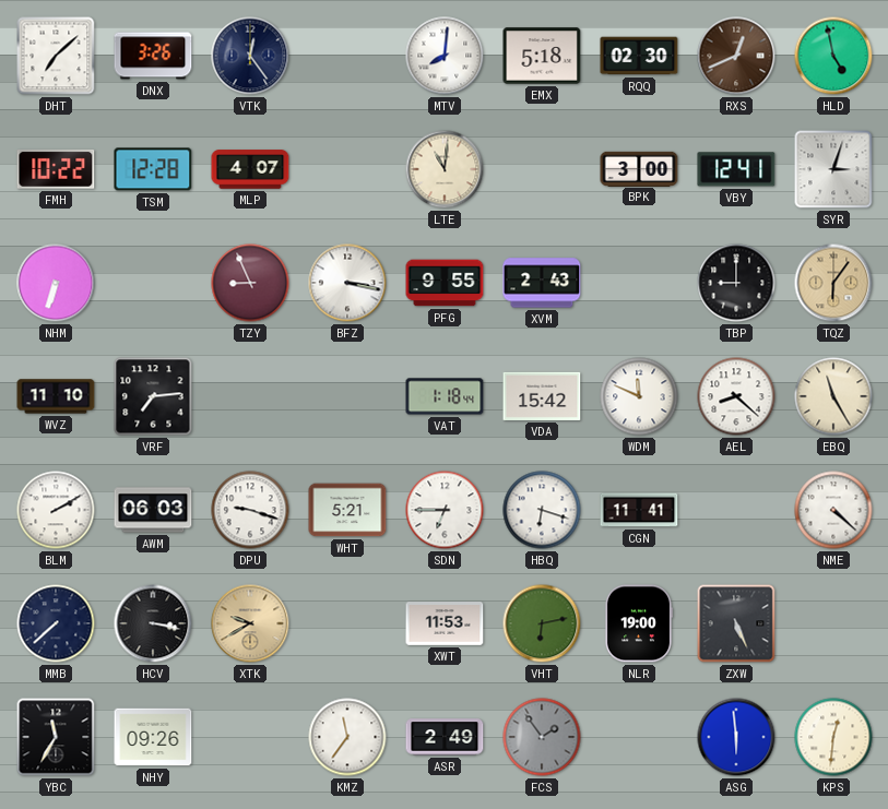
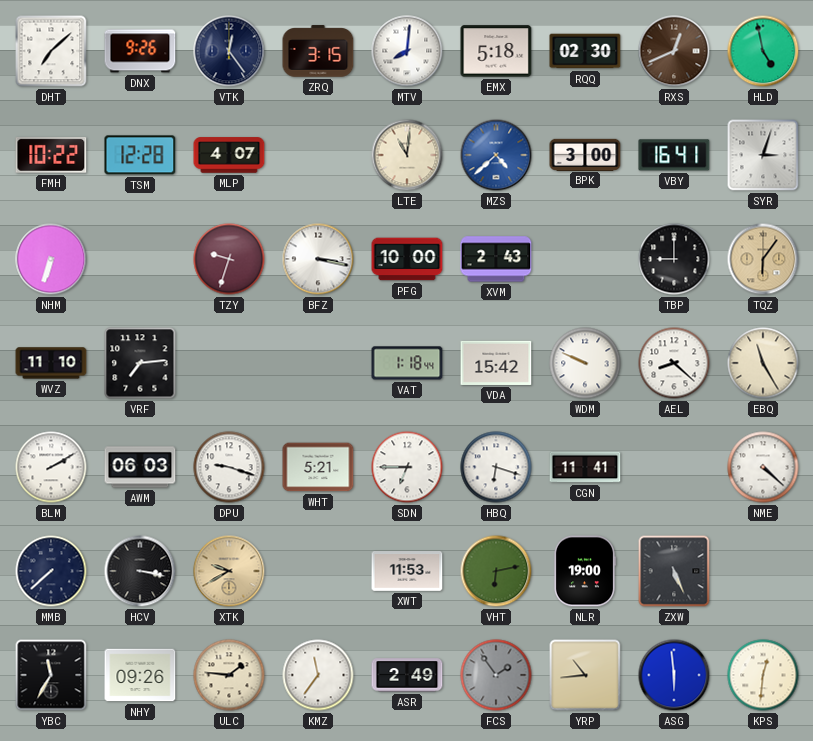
DNX: 3:26 -> 9:26 (140, 51)
ZRQ: none -> 3:15 (318, 51)
MZS: none -> 4:38 (496, 155)
VBY: 12:41 -> 16:41 (674, 155)
TZY: 8:56 -> 9:33 (229, 259)
PFG: 9:55 -> 10:00 (407, 259)
WDM: 11:49 -> 9:49 (585, 363)
ULC: none -> 1:46 (229, 675)
YRP: none -> 10:44 (585, 675)
